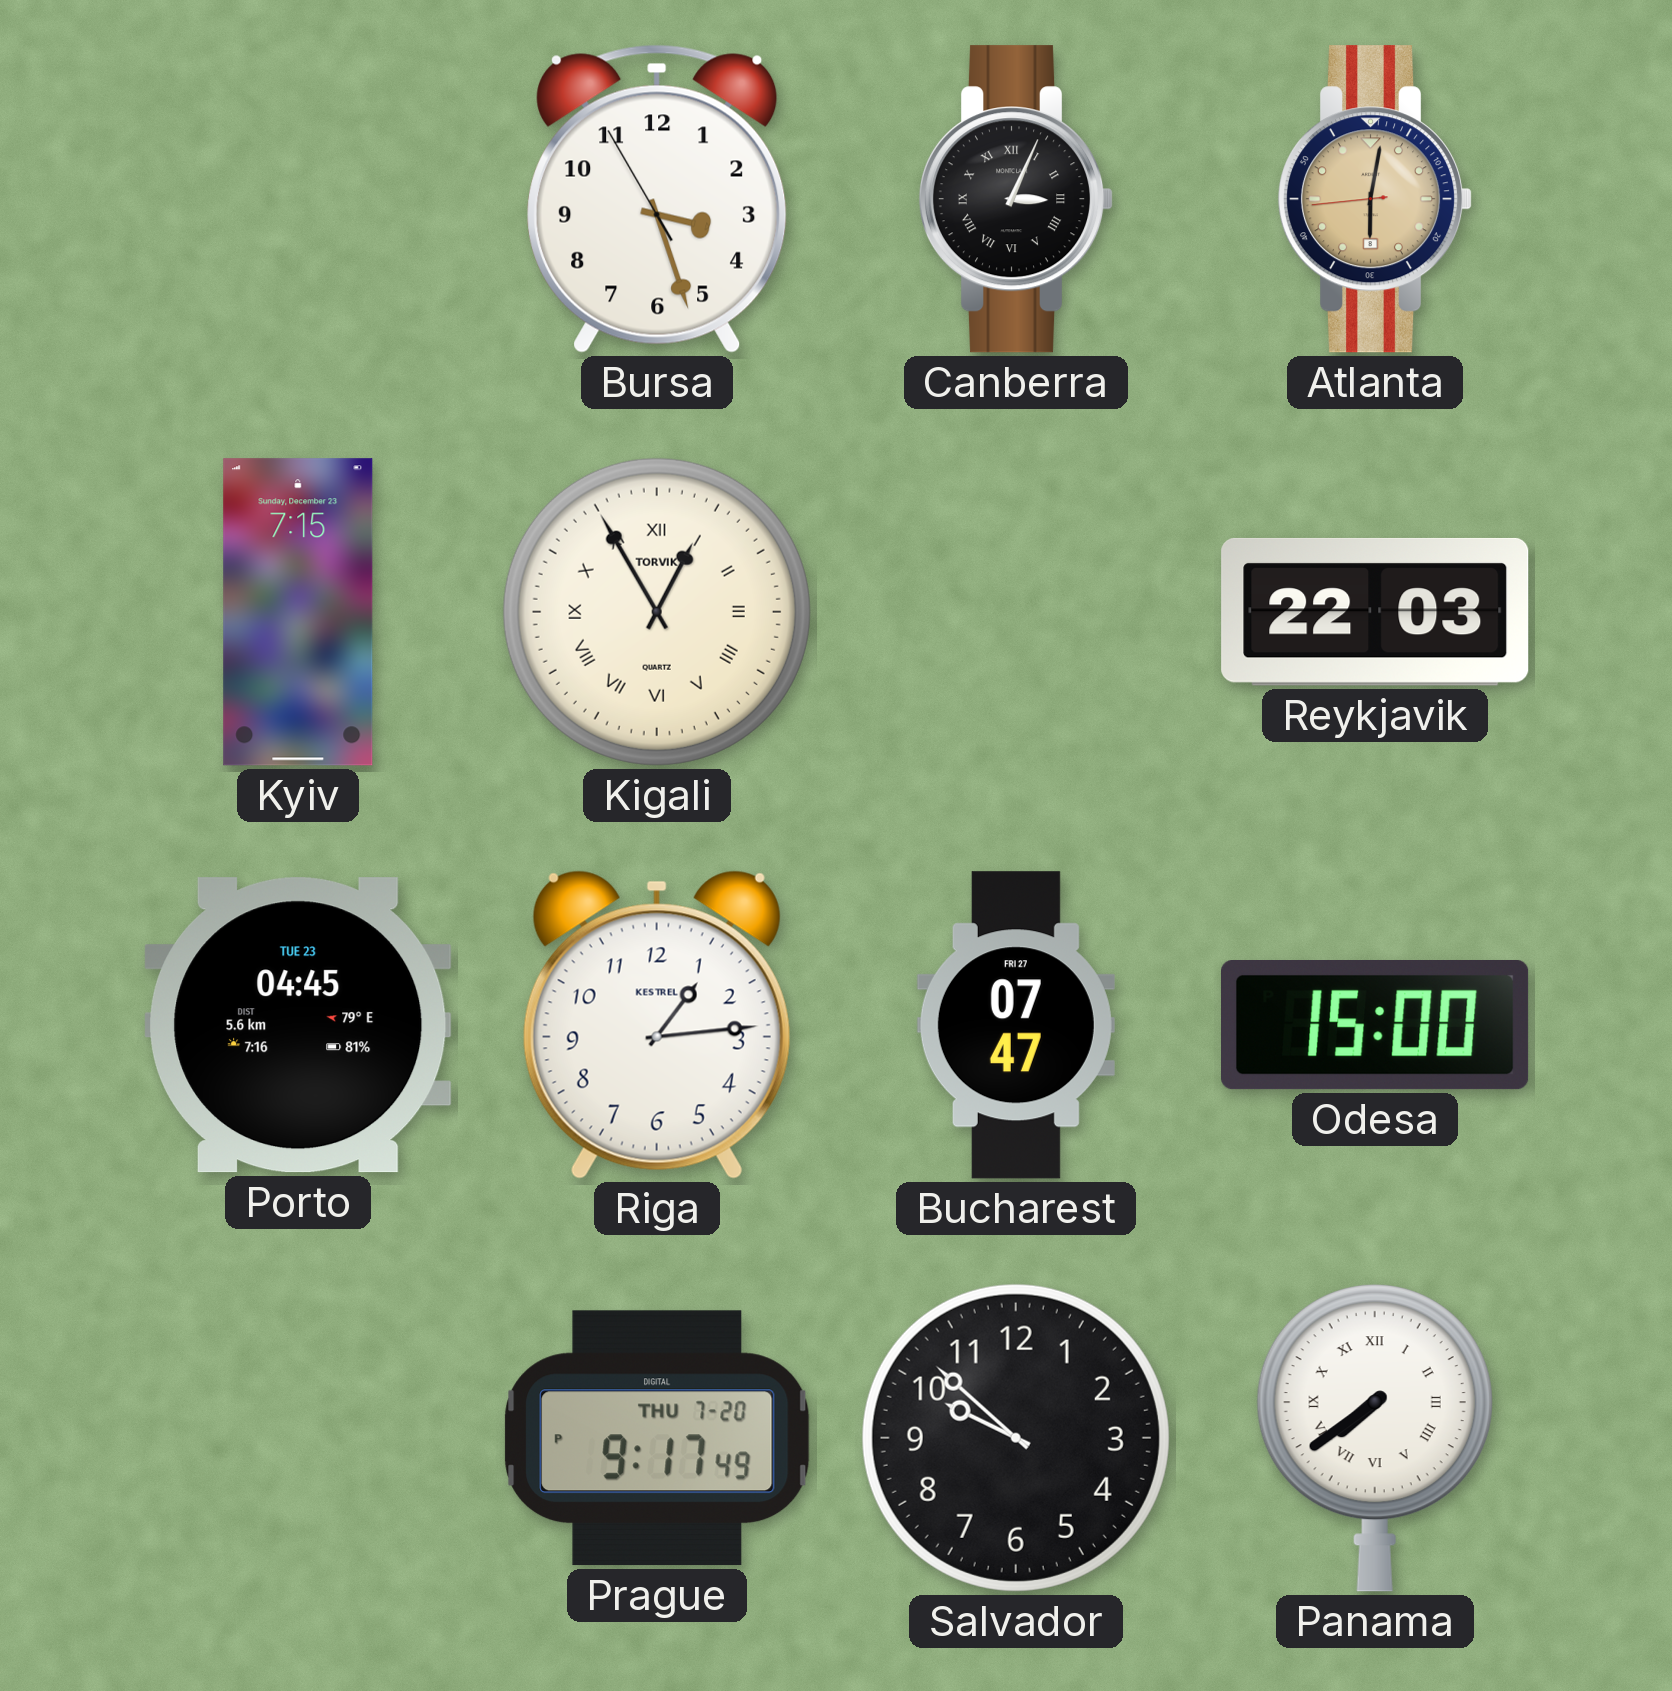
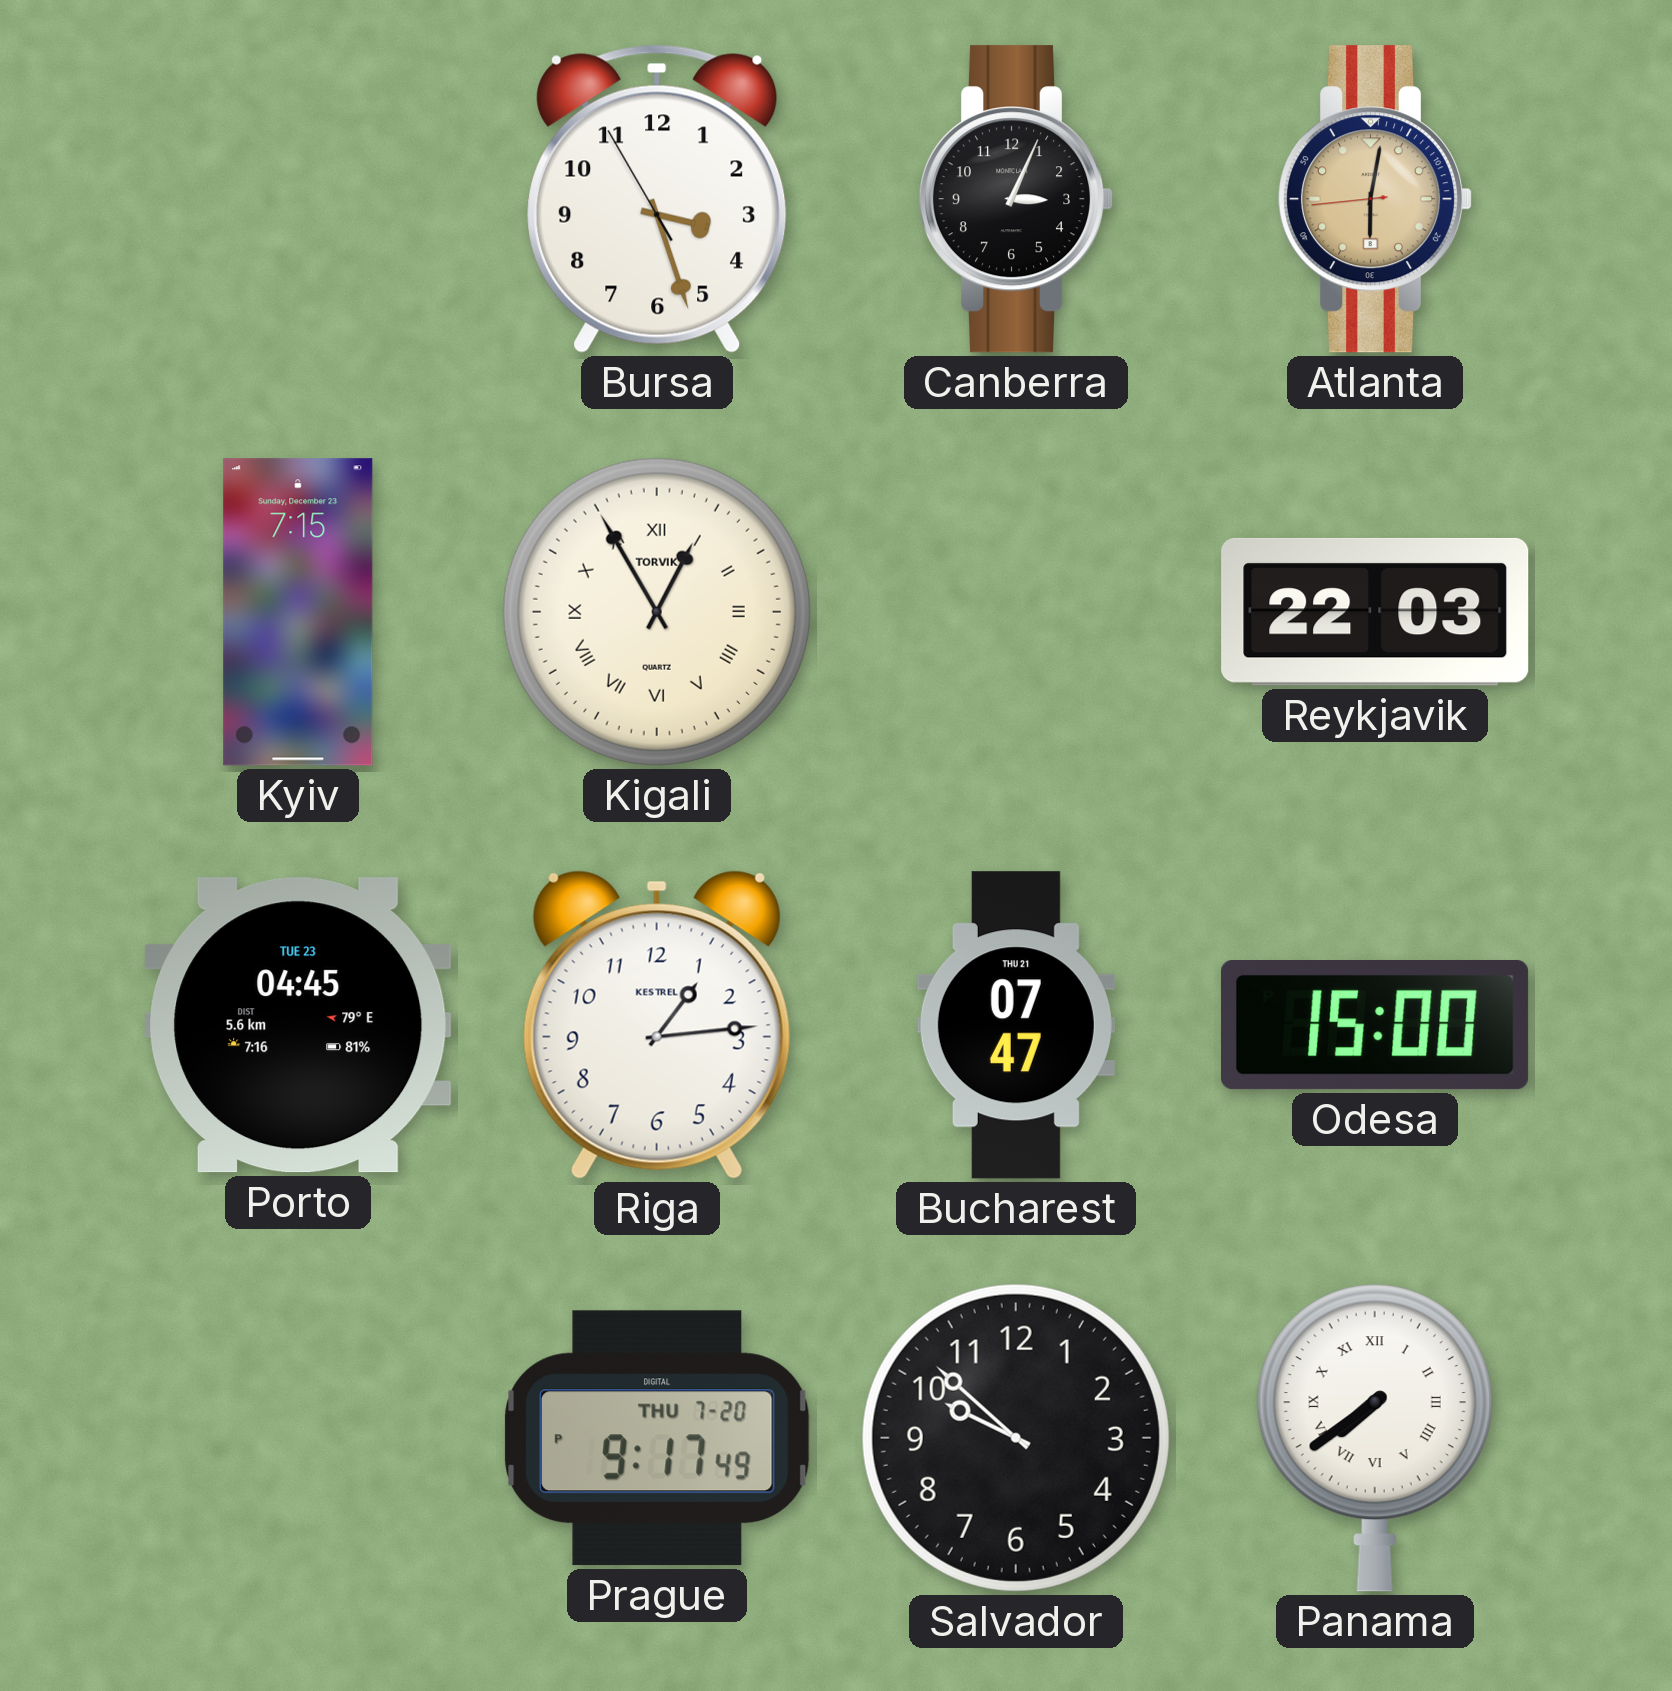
Canberra numerals: Roman -> Arabic (1016, 199)
Bucharest date: FRI 27 -> THU 21 (1016, 1025)
